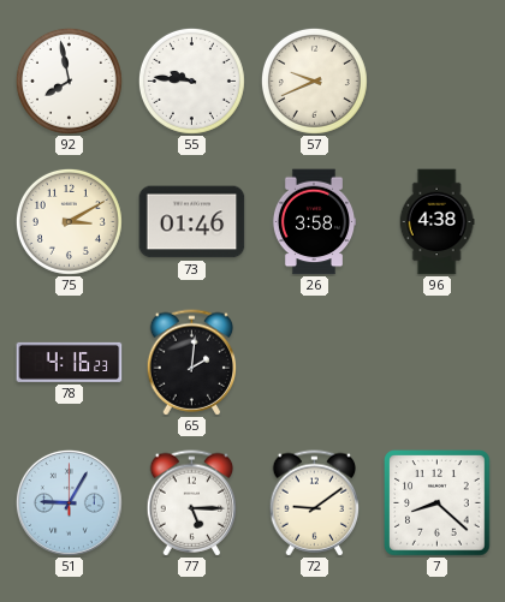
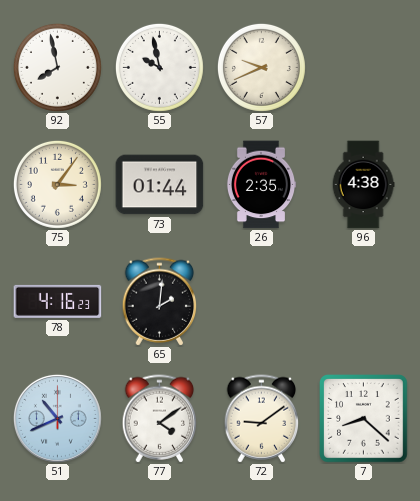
55: 9:46 -> 9:58 (159, 67)
75: 3:10 -> 3:06 (57, 184)
73: 01:46 -> 01:44 (160, 185)
26: 3:58 -> 2:35 (261, 185)
51: 9:05 -> 10:41 (57, 418)
77: 5:15 -> 4:09 (160, 419)
